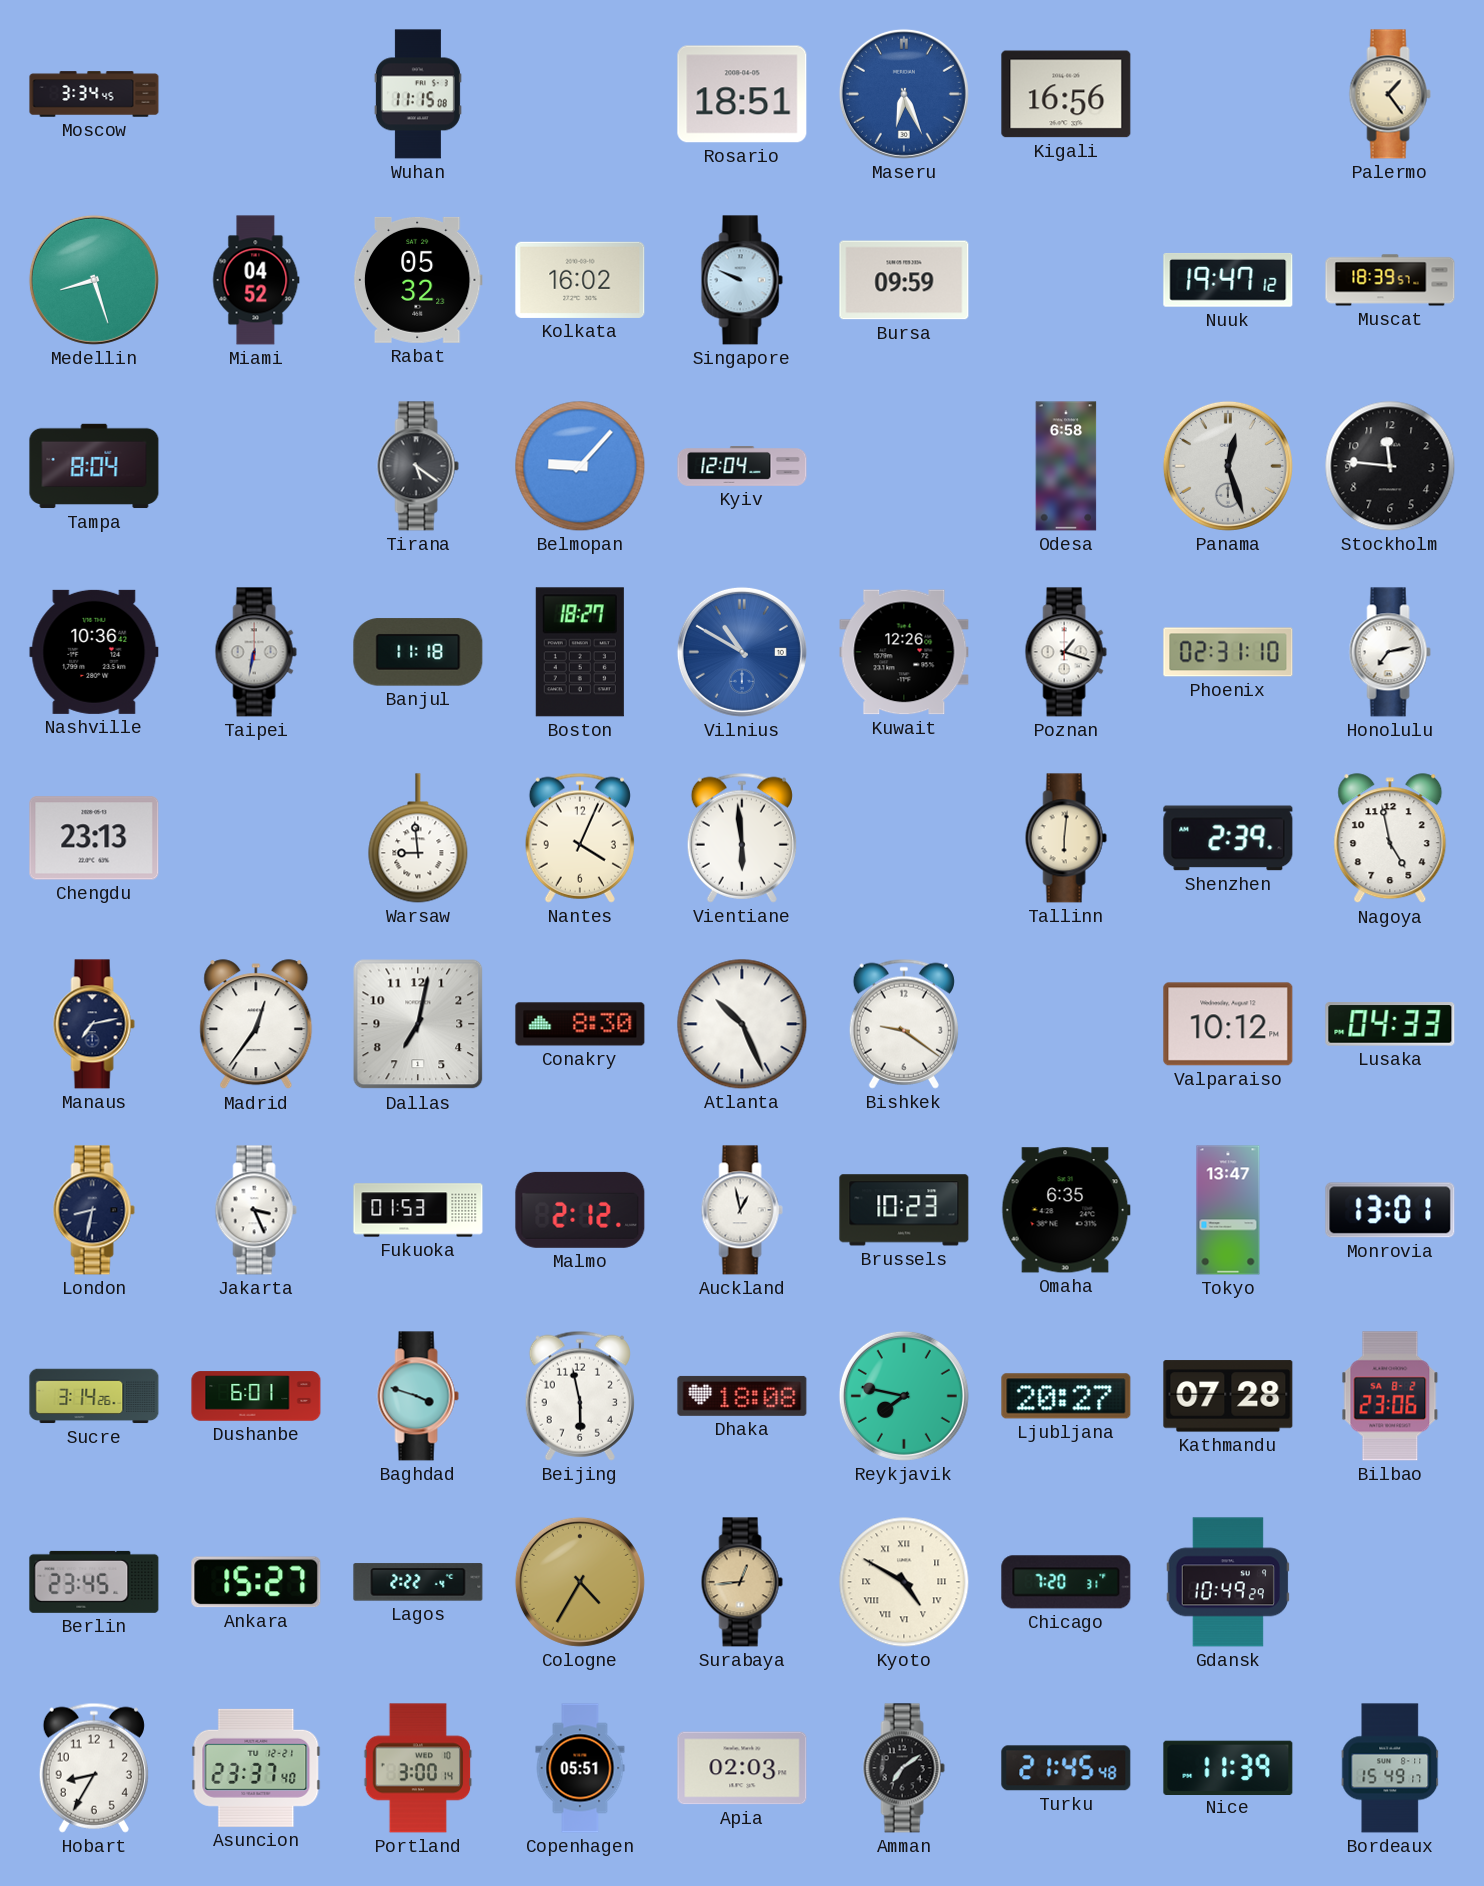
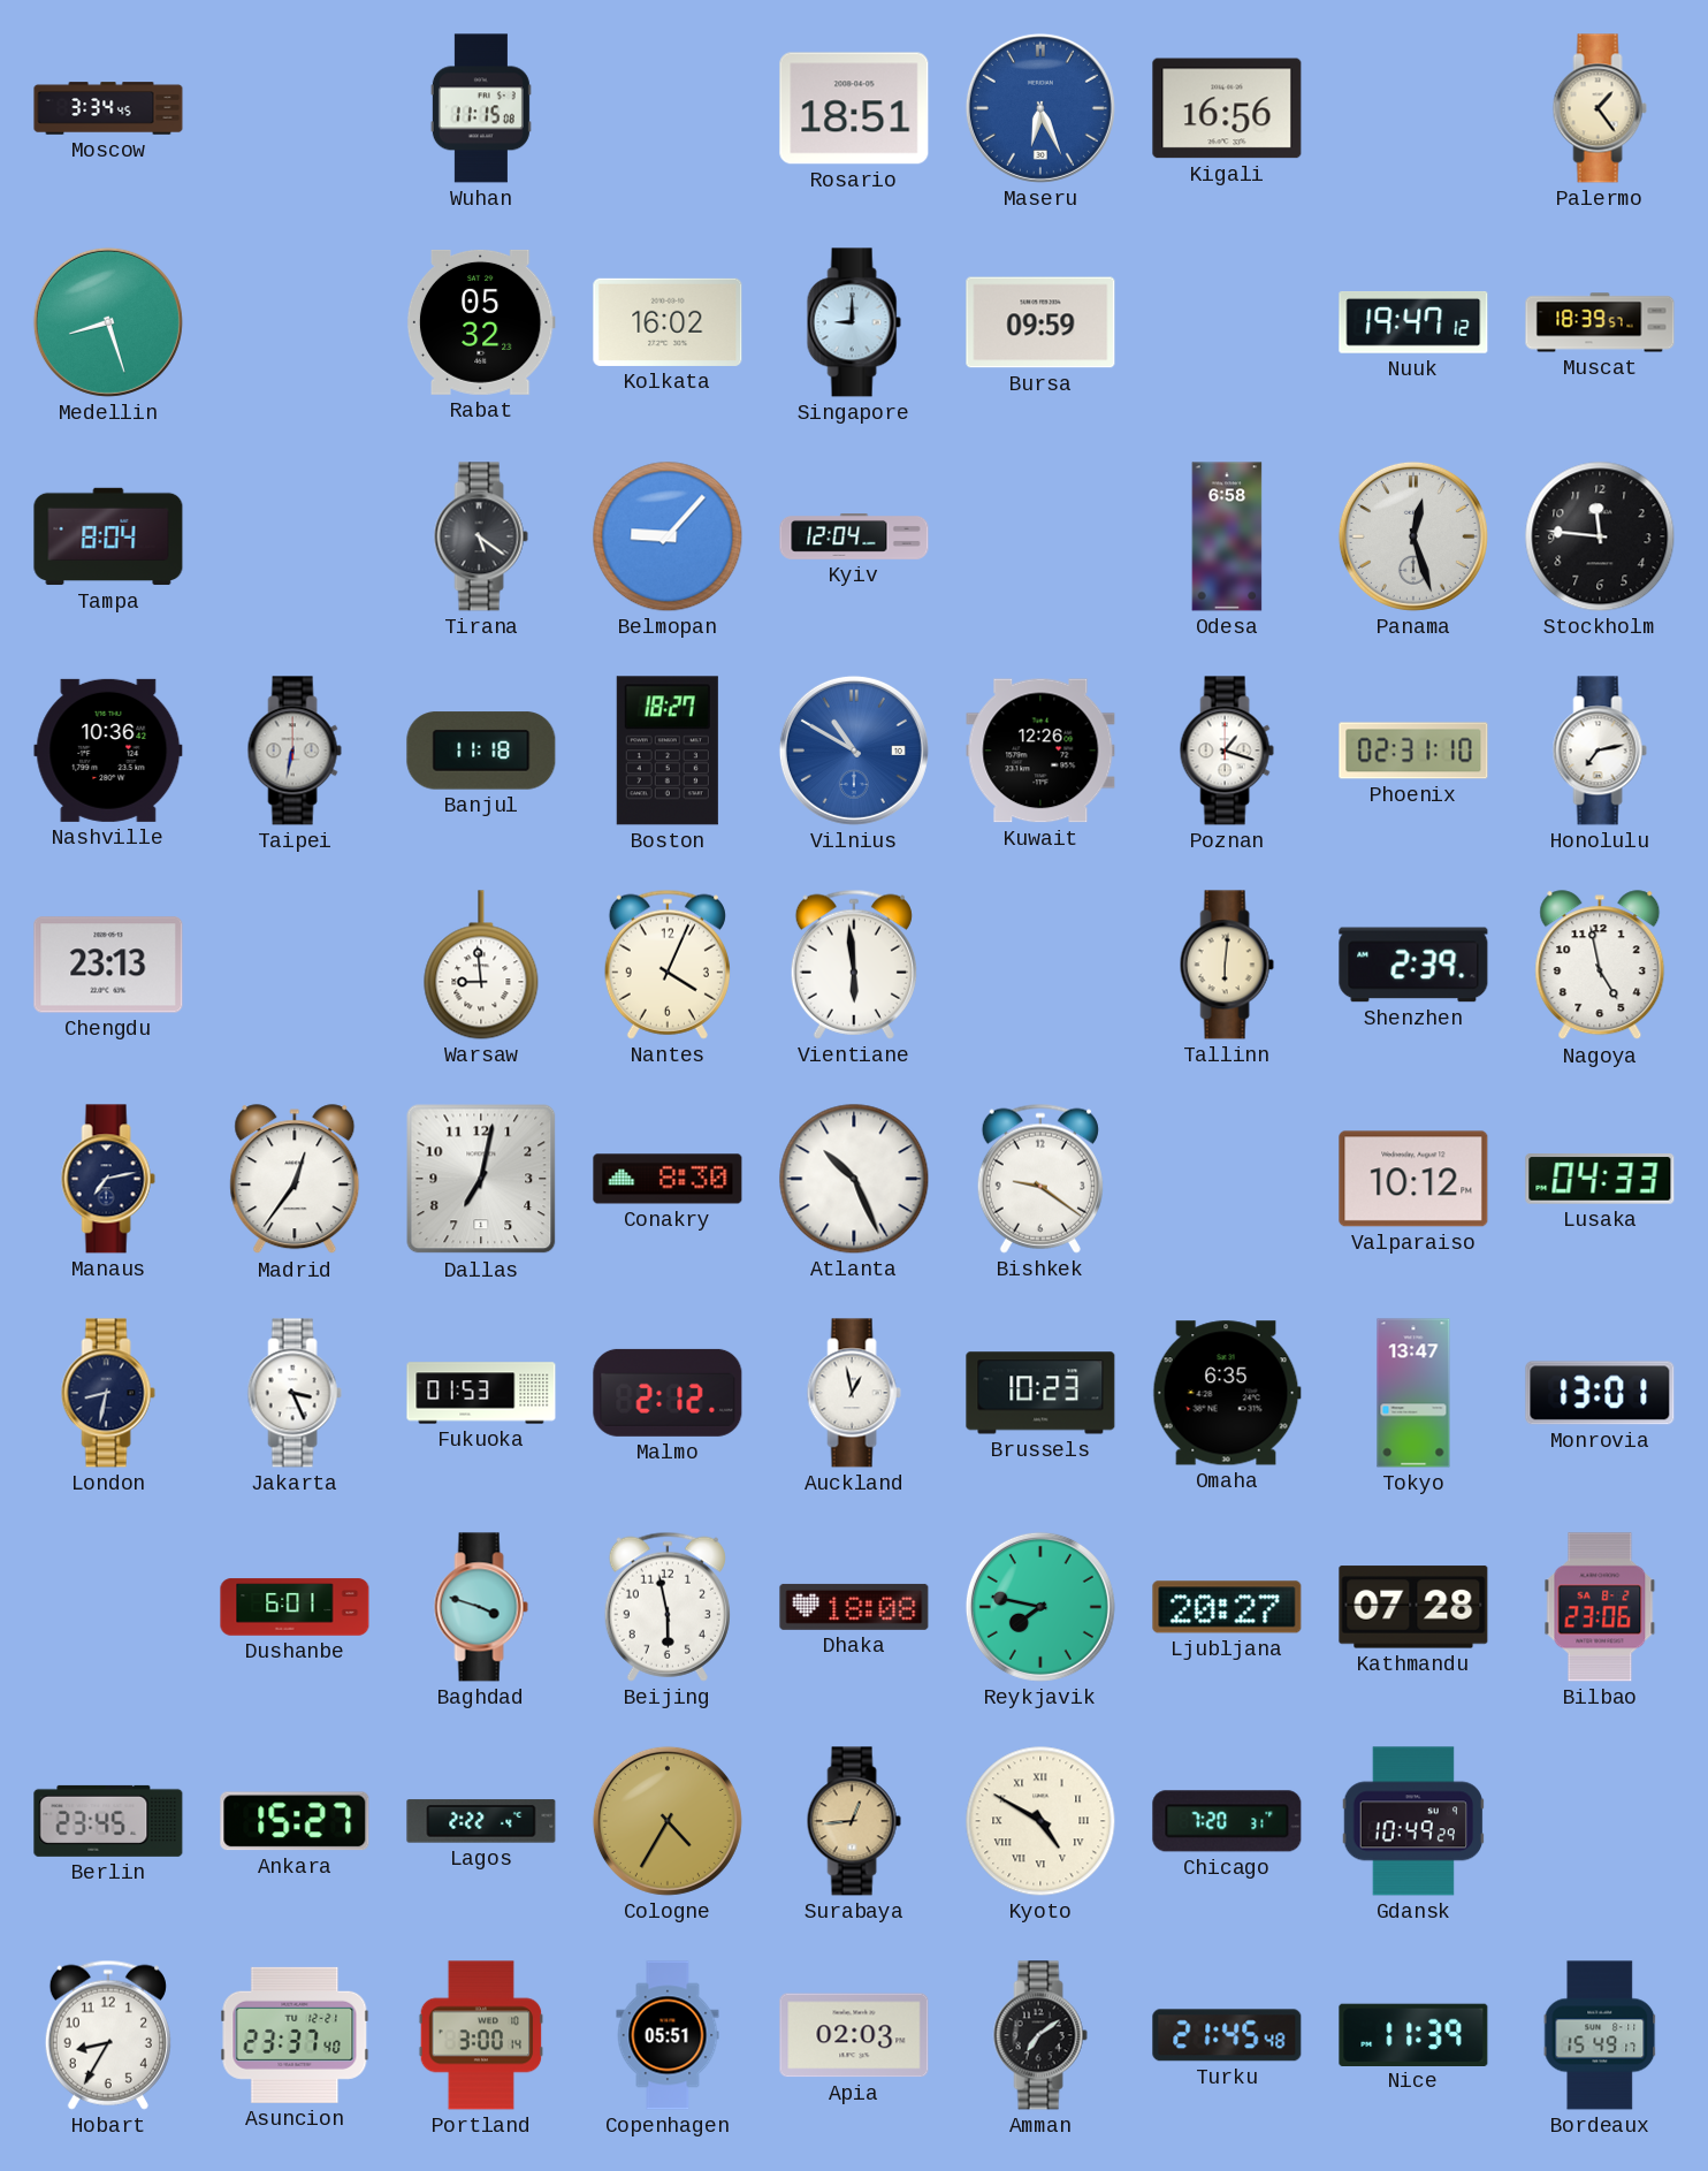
Miami: 04:52 -> none (256, 280)
Singapore: 9:49 -> 9:00 (854, 322)
Sucre: 3:14 -> none (94, 1396)
